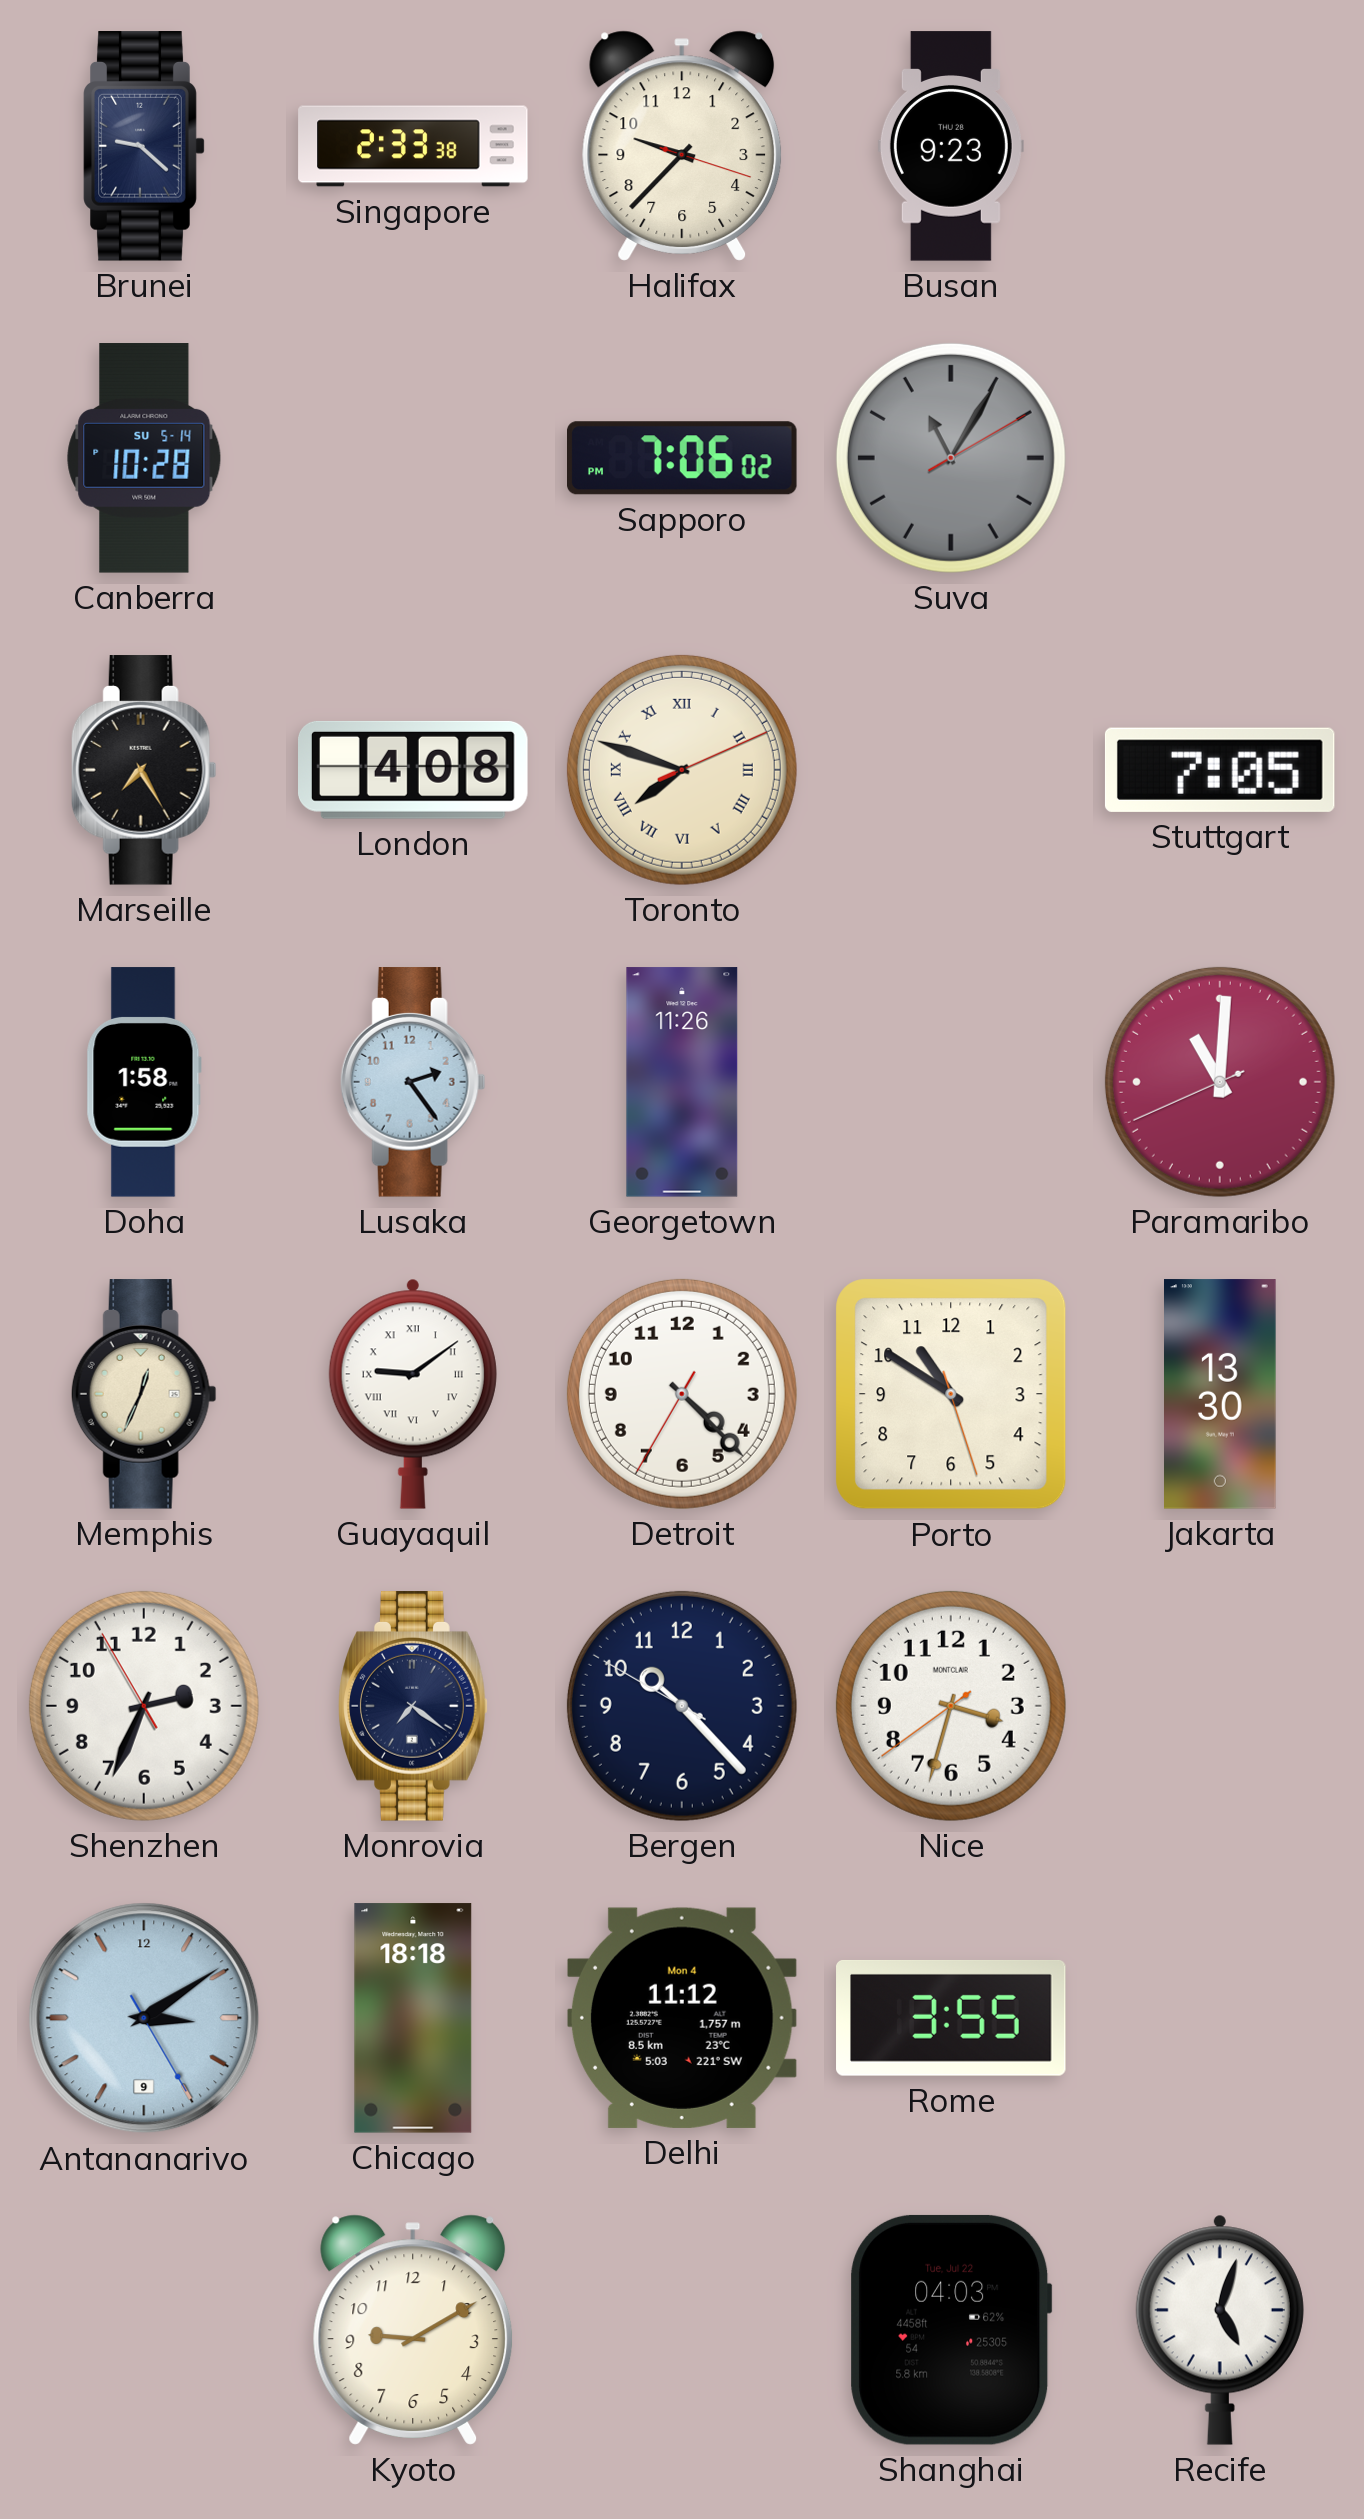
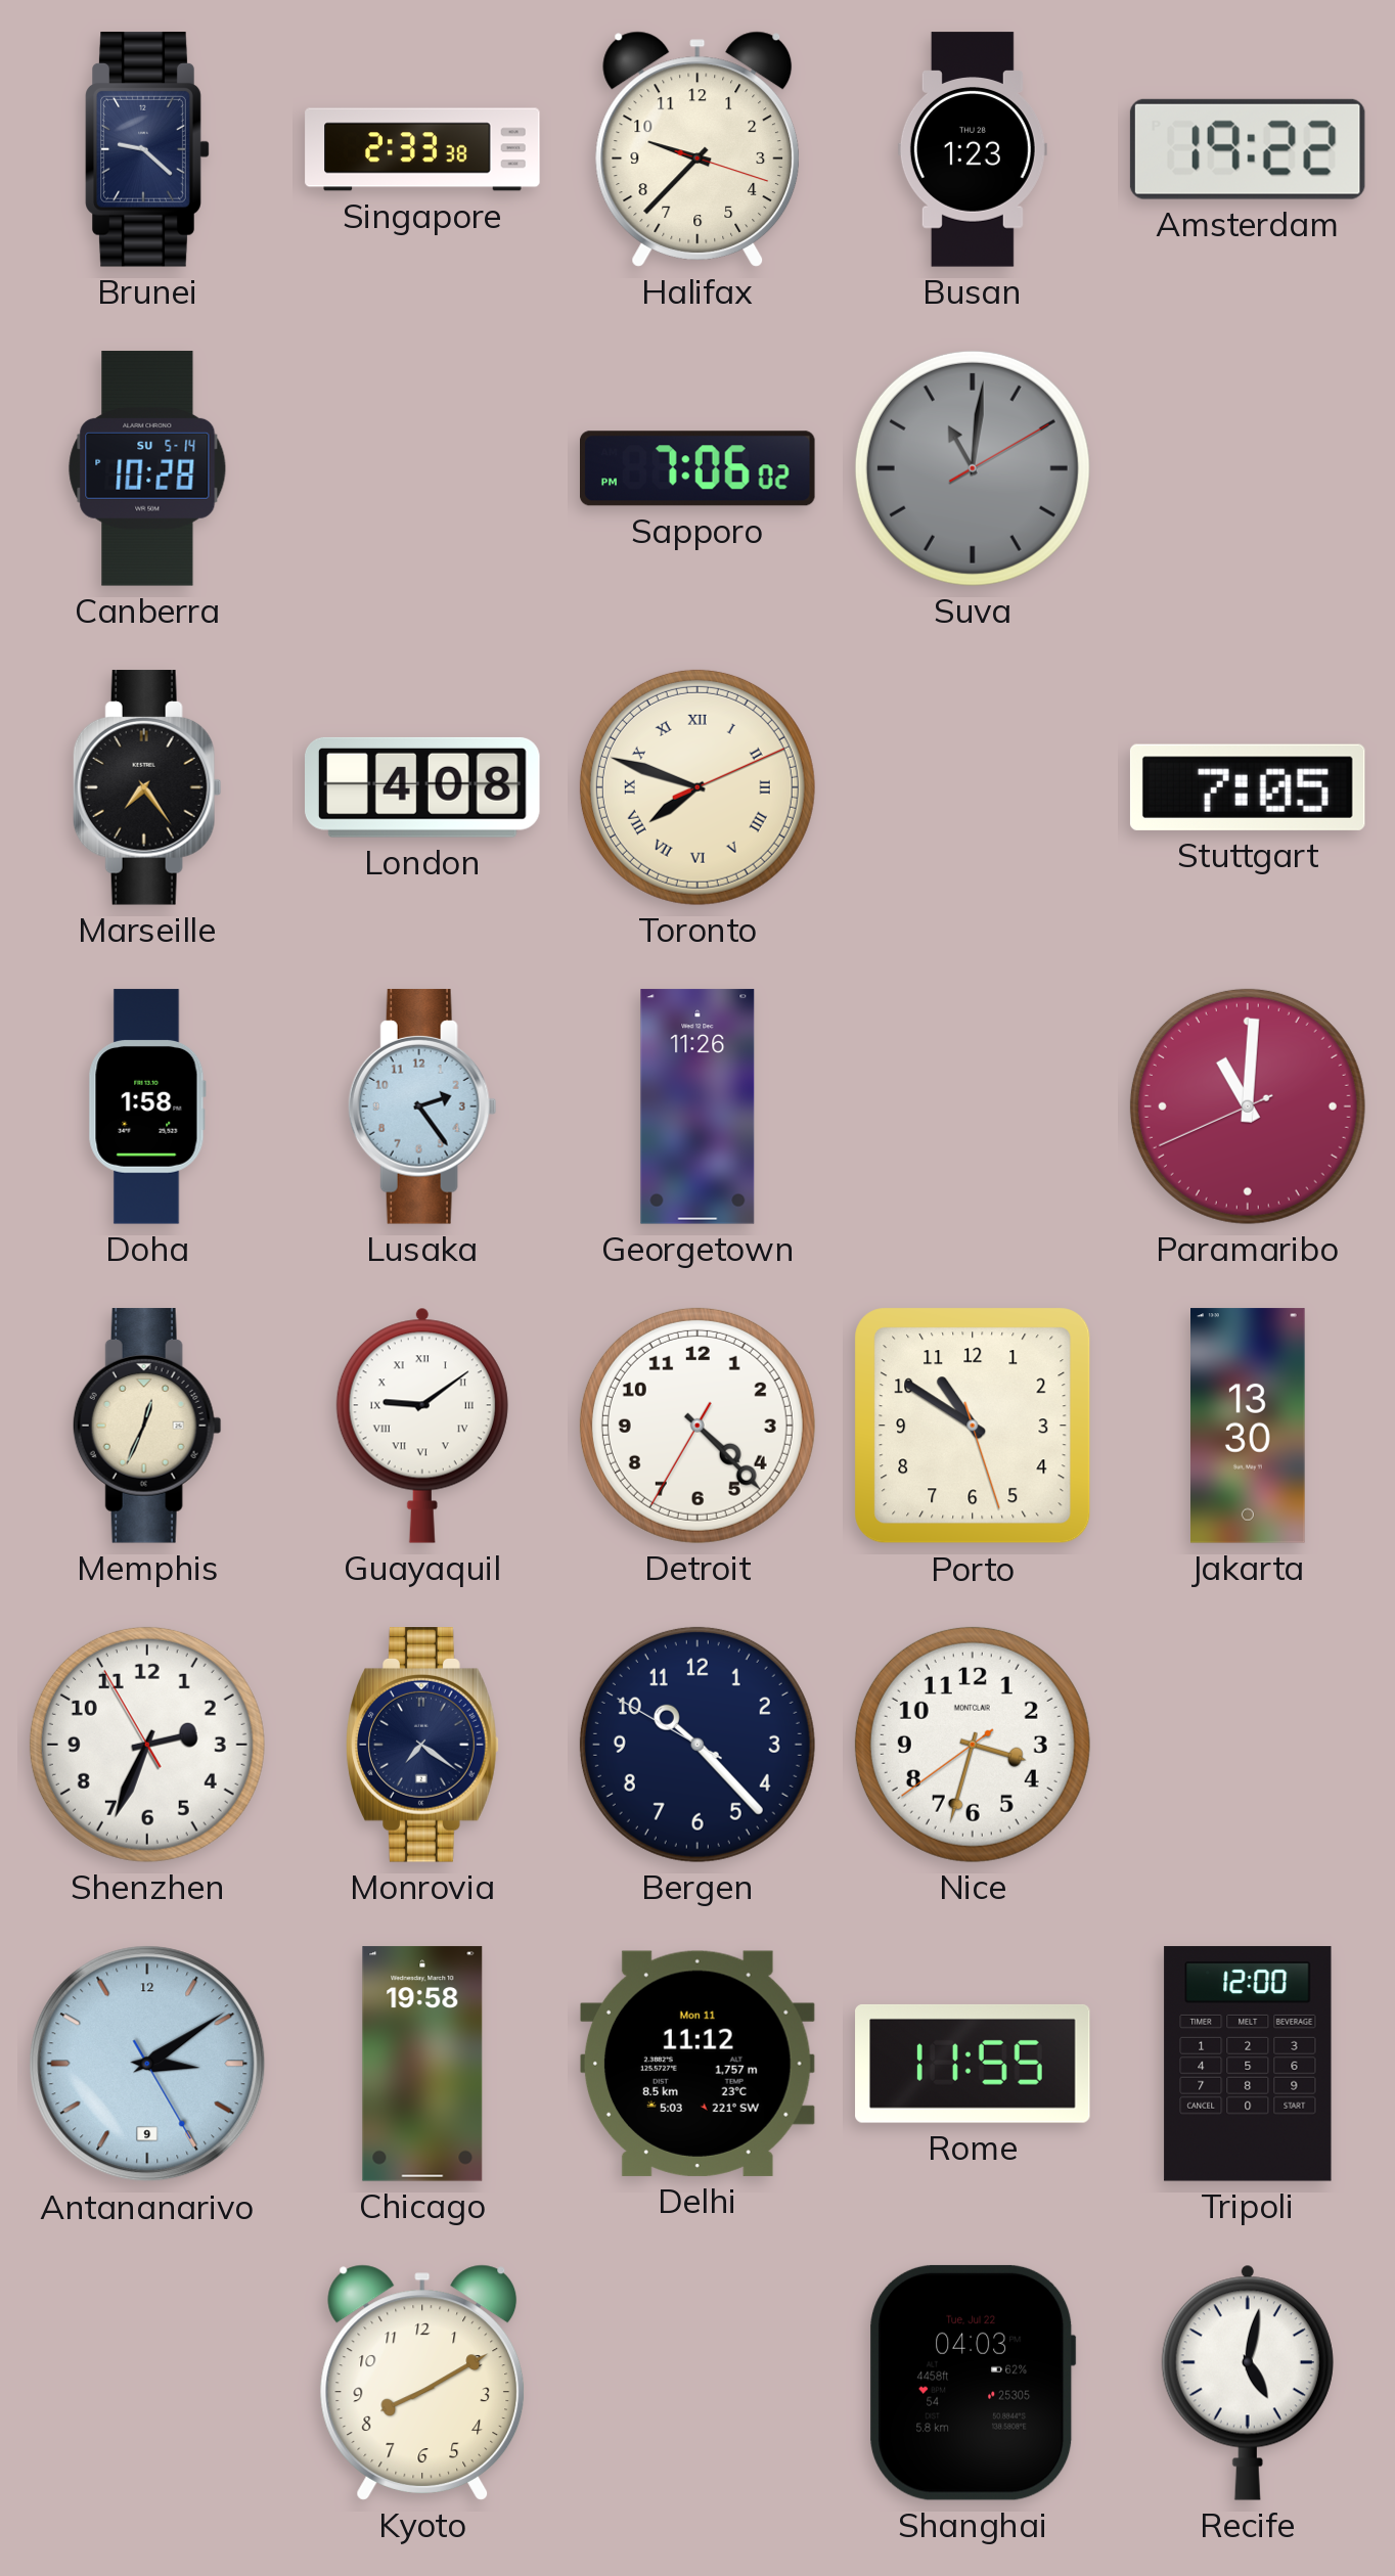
Busan: 9:23 -> 1:23 (973, 149)
Amsterdam: none -> 19:22 (1248, 149)
Suva: 11:05 -> 11:01 (973, 468)
Marseille: 7:25 -> 7:24 (147, 787)
Chicago: 18:18 -> 19:58 (422, 2064)
Delhi date: Mon 4 -> Mon 11 (697, 2064)
Rome: 3:55 -> 11:55 (973, 2064)
Tripoli: none -> 12:00 (1248, 2064)
Kyoto: 9:10 -> 8:10 (422, 2383)
Recife: 5:03 -> 5:02 (1248, 2383)
